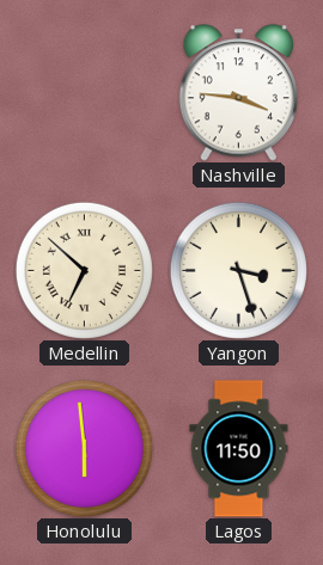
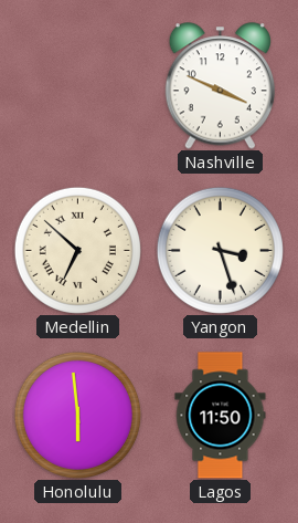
Nashville: 3:46 -> 3:49 (220, 86)
